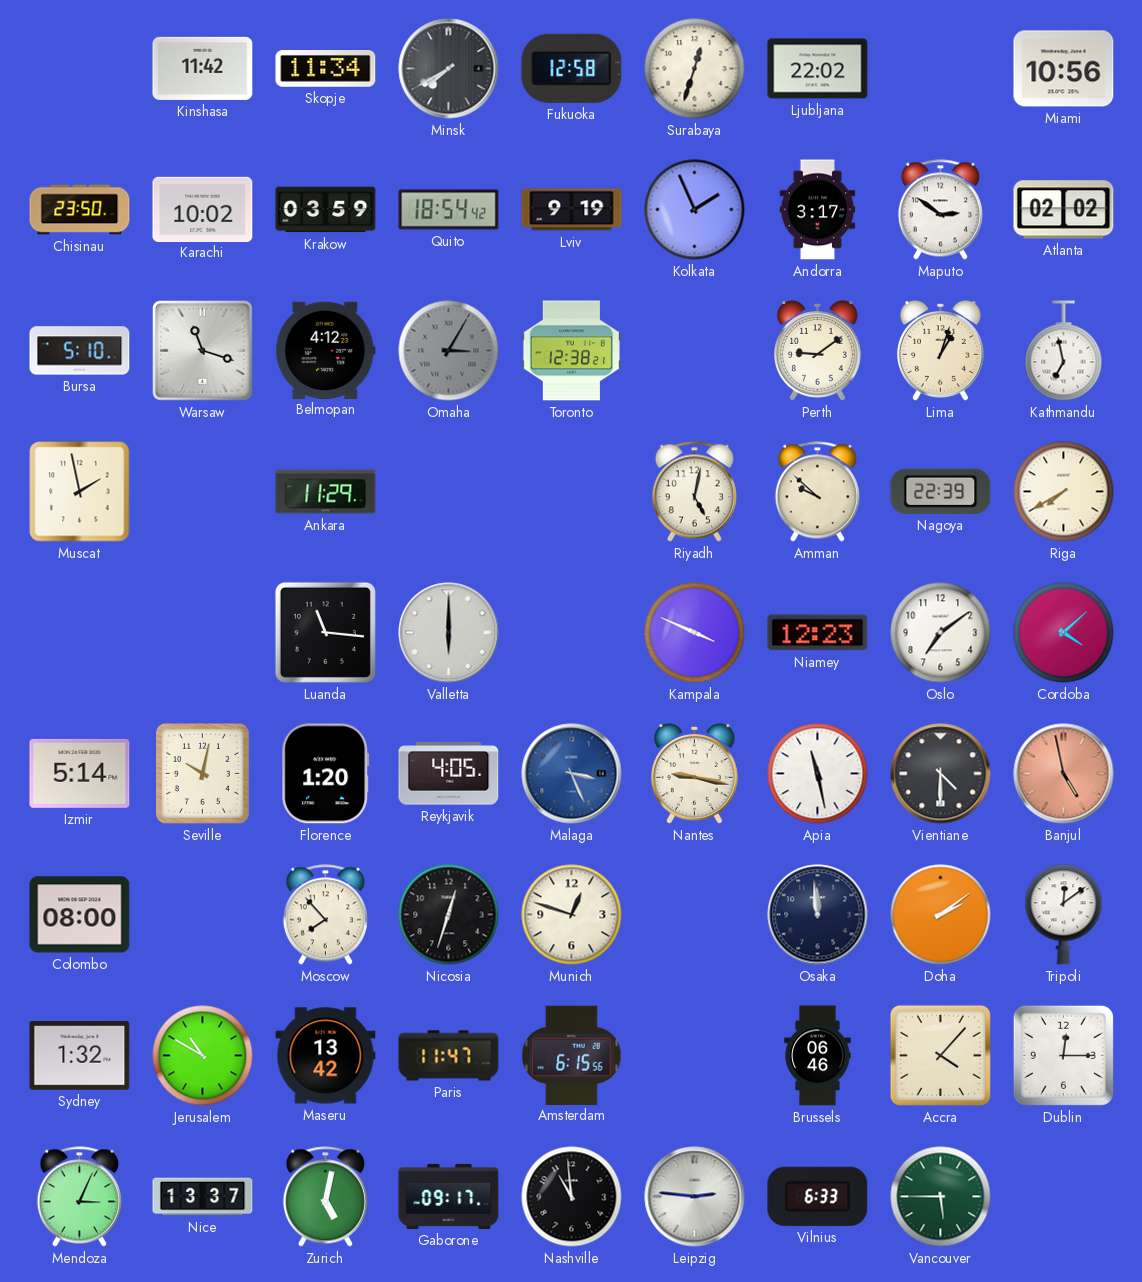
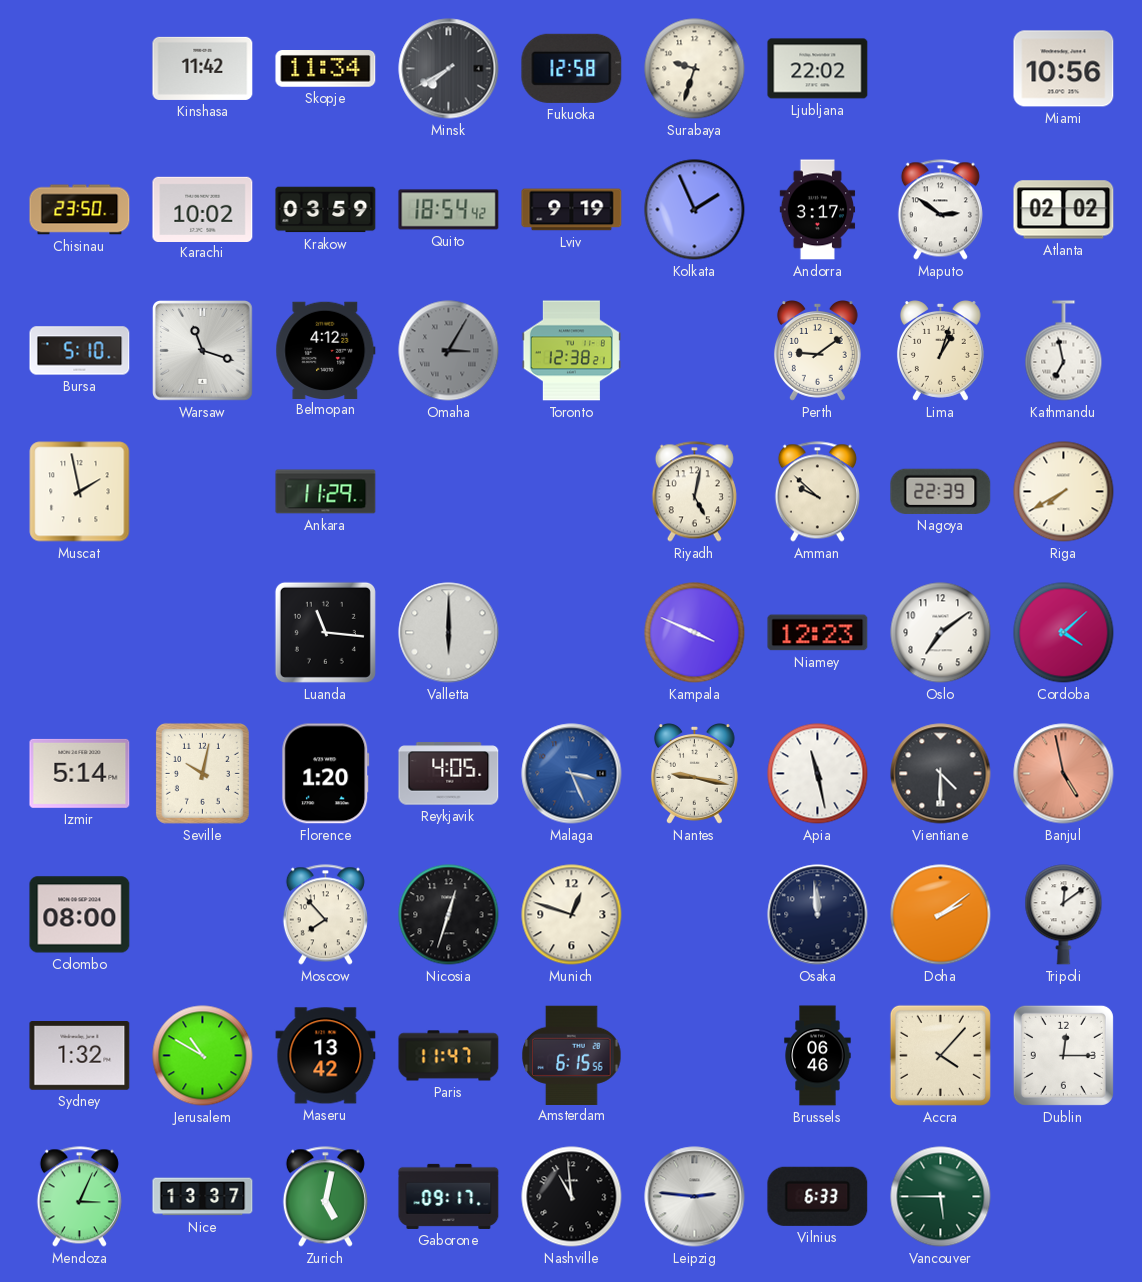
Surabaya: 12:33 -> 9:33 (695, 69)
